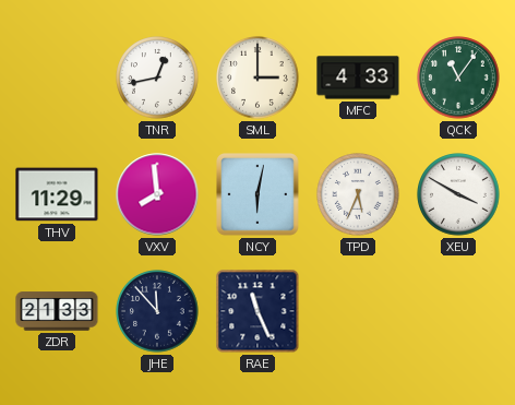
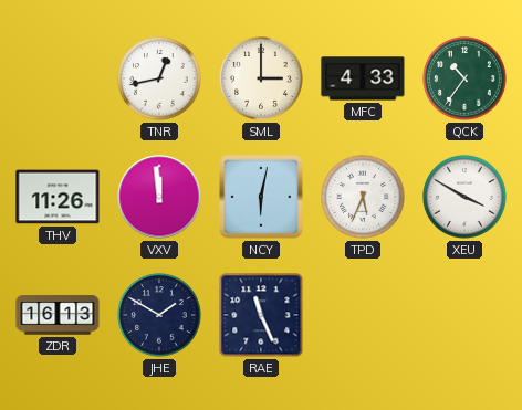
QCK: 11:06 -> 10:36 (464, 78)
THV: 11:29 -> 11:26 (58, 197)
VXV: 7:59 -> 11:59 (159, 197)
ZDR: 21:33 -> 16:13 (58, 315)
JHE: 11:53 -> 1:50 (159, 315)
